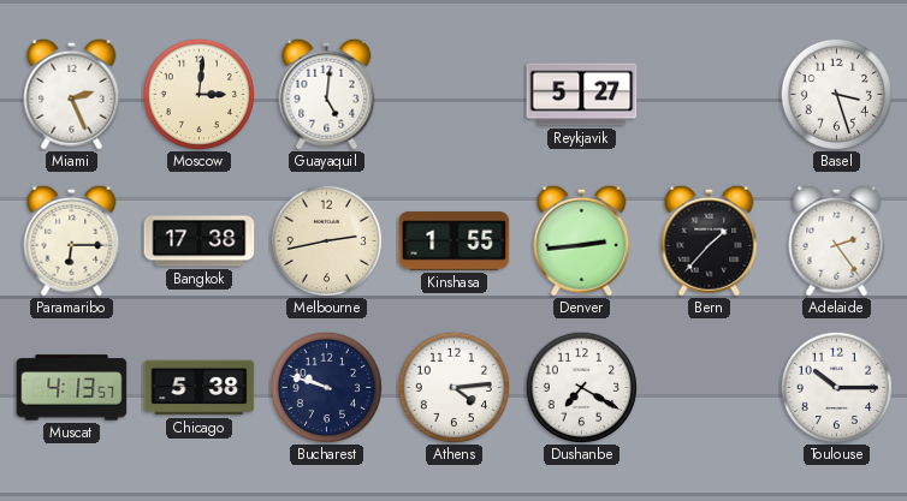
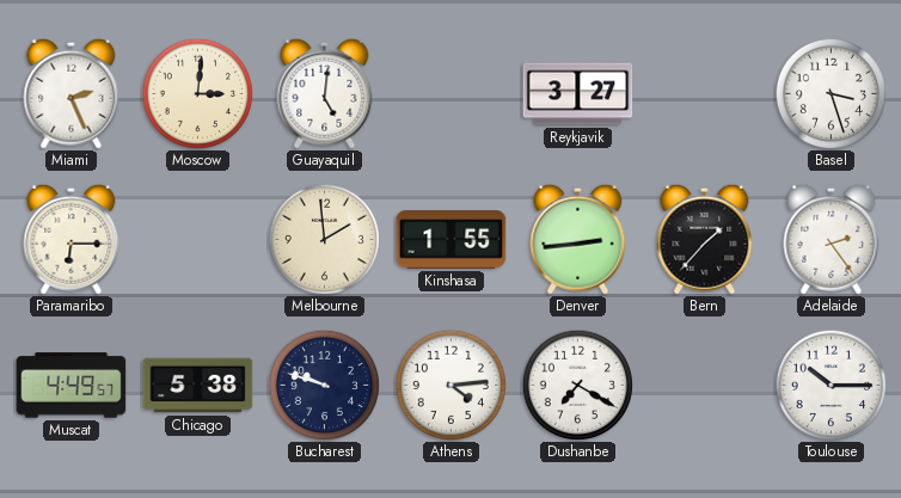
Reykjavik: 5:27 -> 3:27 (578, 94)
Bangkok: 17:38 -> none (200, 241)
Melbourne: 2:43 -> 1:59 (324, 239)
Muscat: 4:13 -> 4:49 (72, 386)
